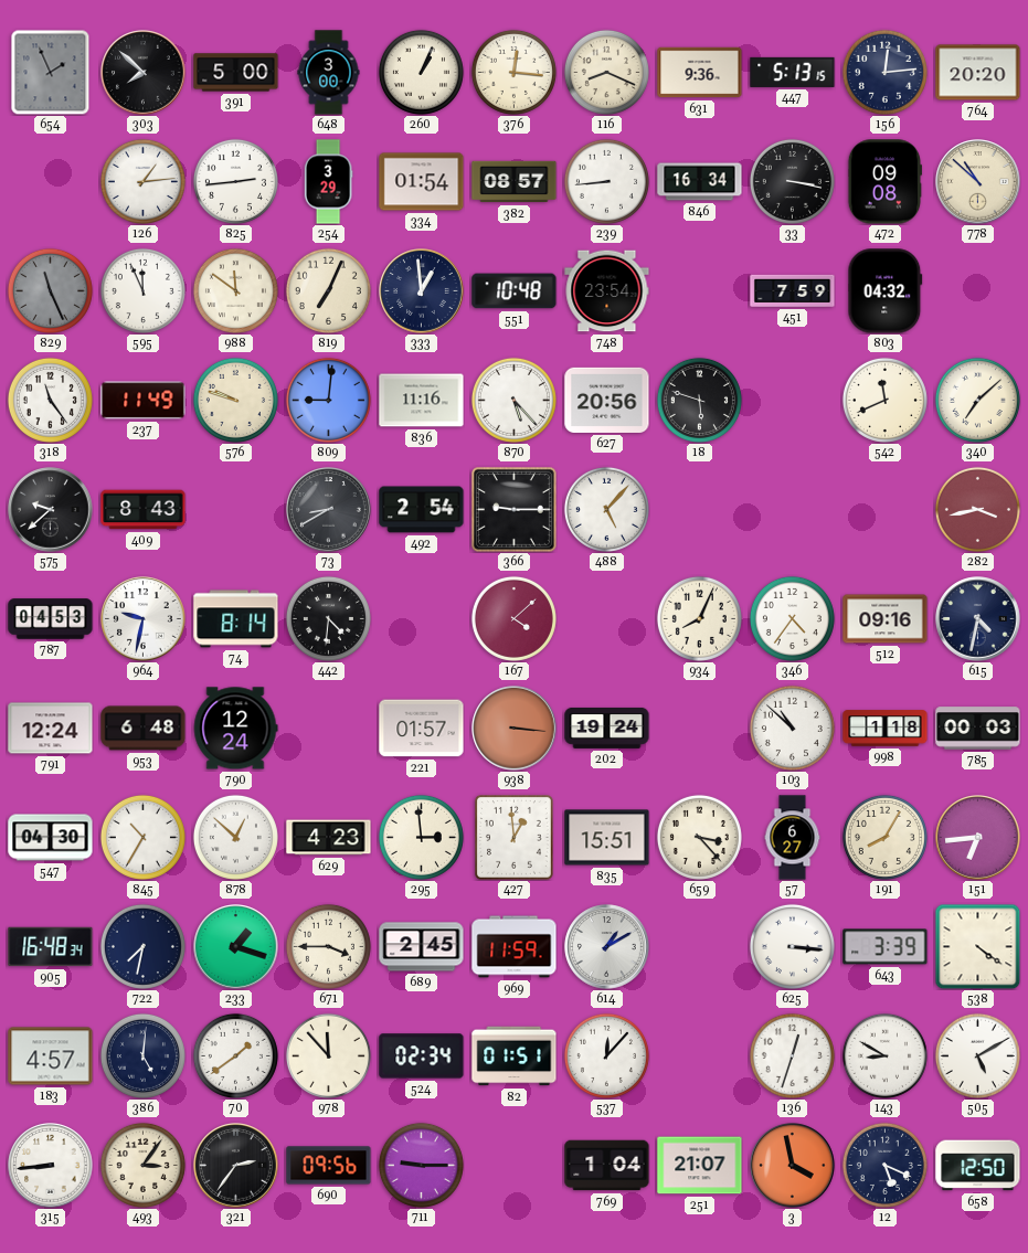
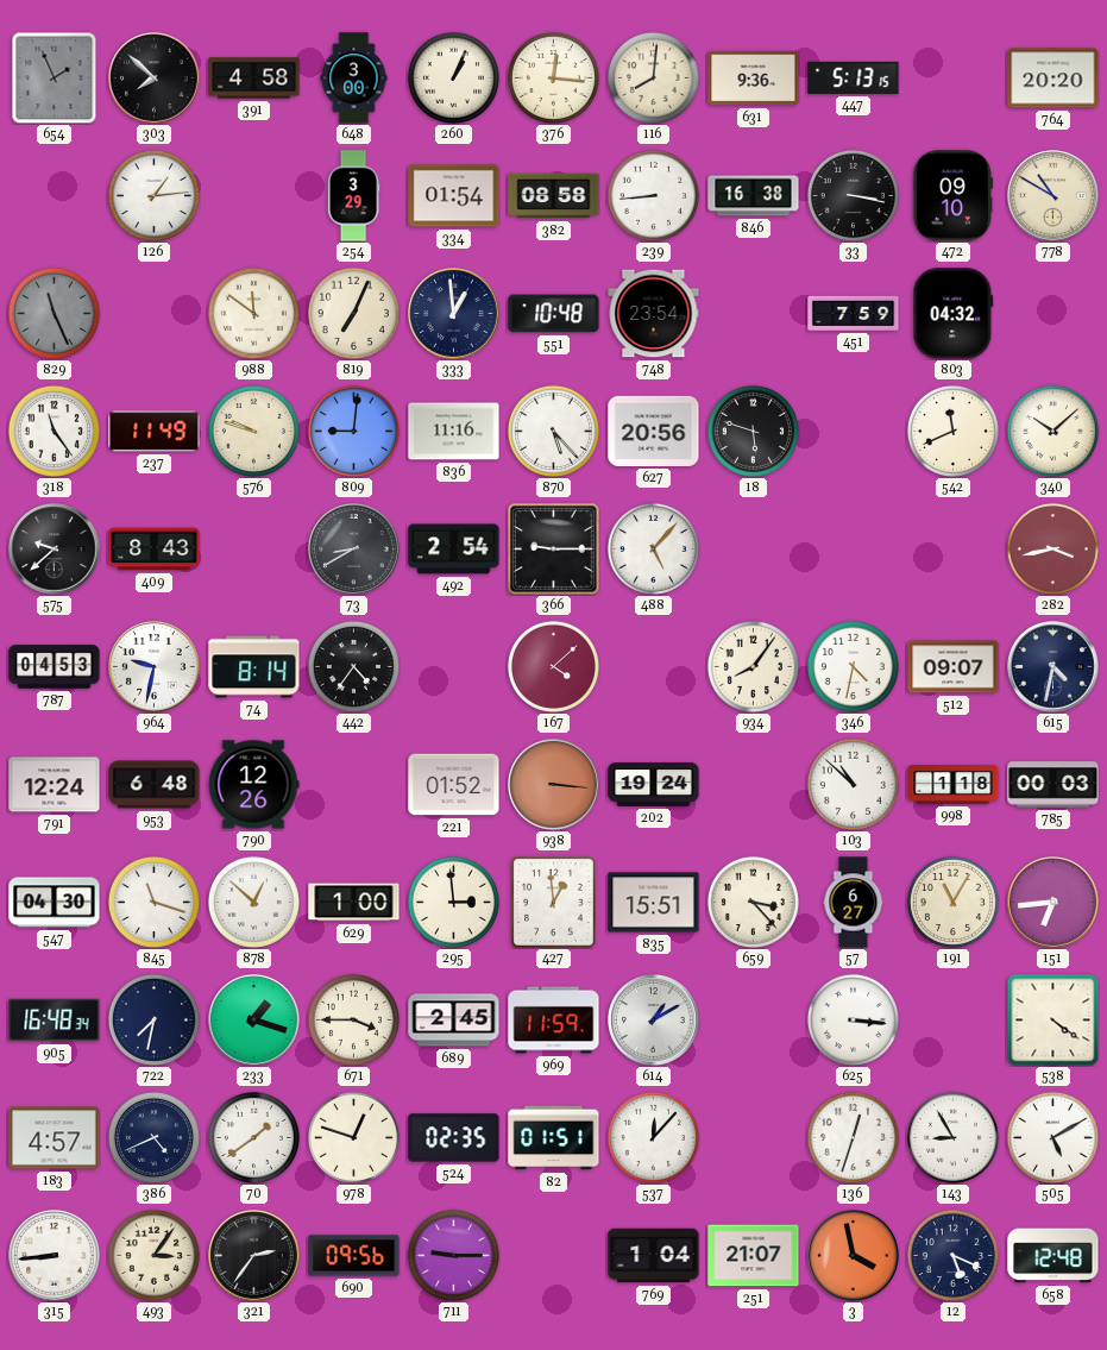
391: 5:00 -> 4:58 (254, 79)
116: 8:19 -> 8:01 (653, 77)
156: 12:14 -> none (884, 72)
825: 2:44 -> none (235, 181)
382: 08:57 -> 08:58 (554, 196)
846: 16:34 -> 16:38 (754, 196)
472: 09:08 -> 09:10 (952, 196)
778: 10:52 -> 10:50 (1053, 196)
595: 11:56 -> none (142, 290)
340: 7:08 -> 10:08 (1052, 431)
442: 4:31 -> 4:36 (353, 666)
934: 8:04 -> 8:06 (753, 666)
346: 4:36 -> 4:32 (853, 666)
512: 09:16 -> 09:07 (954, 667)
790: 12:24 -> 12:26 (253, 785)
221: 01:57 -> 01:52 (454, 785)
845: 10:35 -> 11:18 (153, 902)
629: 4:23 -> 1:00 (354, 903)
191: 8:05 -> 11:05 (952, 902)
643: 3:39 -> none (886, 947)
386: 5:01 -> 4:41 (153, 1137)
978: 11:53 -> 12:48 (353, 1137)
524: 02:34 -> 02:35 (454, 1138)
143: 8:50 -> 8:55 (952, 1137)
658: 12:50 -> 12:48 (1053, 1256)
